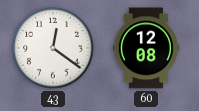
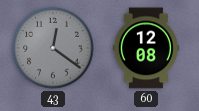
43 dial: white -> grey (53, 48)
